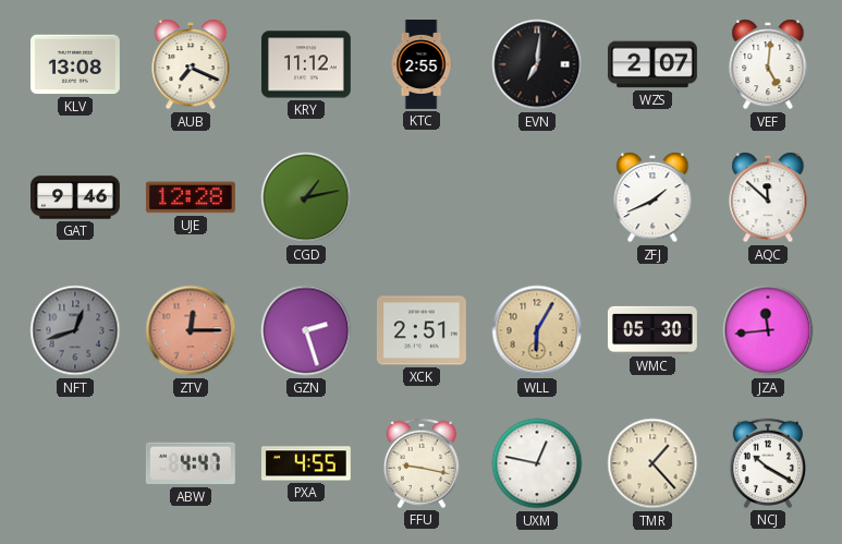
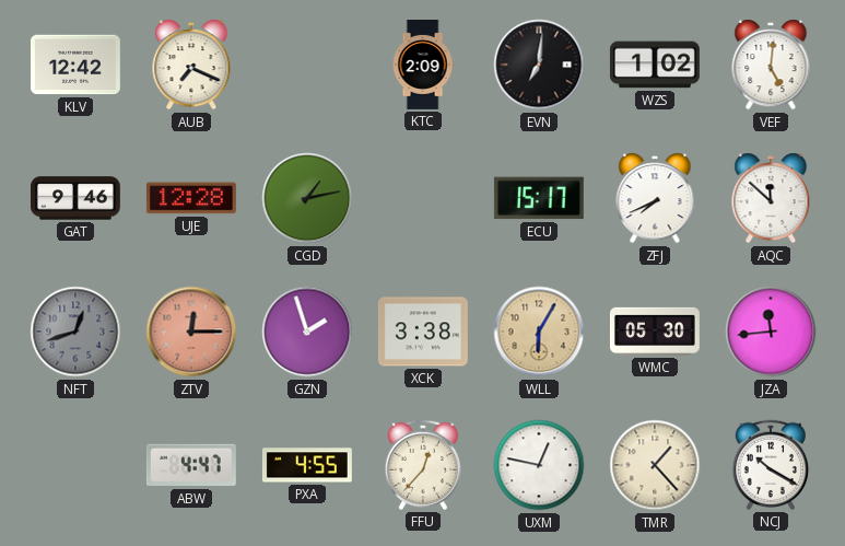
KLV: 13:08 -> 12:42 (75, 65)
KRY: 11:12 -> none (306, 64)
KTC: 2:55 -> 2:09 (423, 66)
WZS: 2:07 -> 1:02 (655, 65)
ECU: none -> 15:17 (539, 198)
ZFJ: 1:41 -> 7:41 (655, 198)
GZN: 2:27 -> 1:57 (307, 332)
XCK: 2:51 -> 3:38 (423, 332)
FFU: 9:17 -> 12:37 (422, 465)
